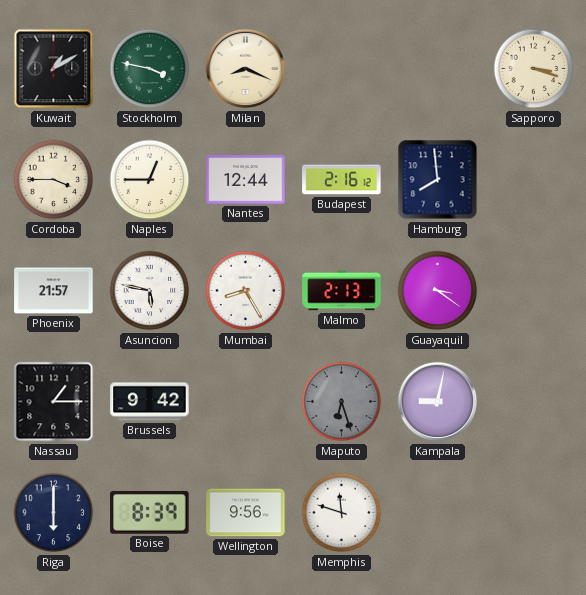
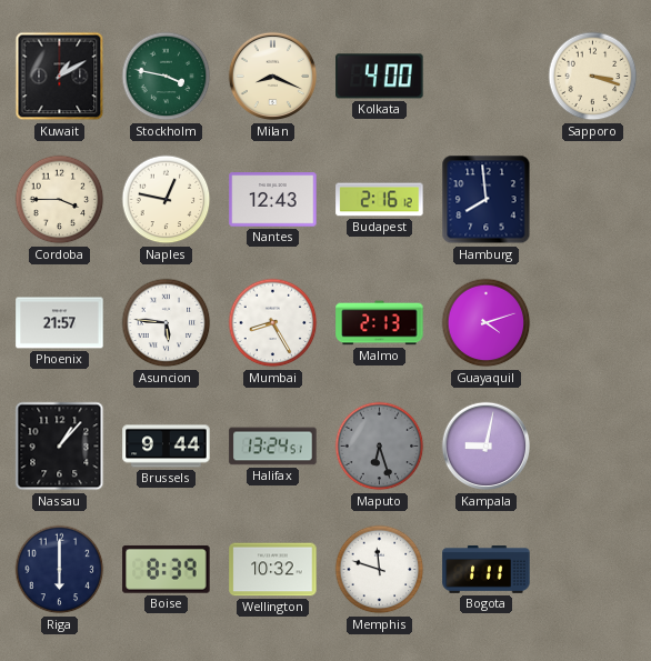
Kolkata: none -> 4:00 (380, 77)
Naples: 12:45 -> 12:47 (167, 200)
Nantes: 12:44 -> 12:43 (273, 200)
Asuncion: 5:47 -> 5:46 (167, 323)
Guayaquil: 3:21 -> 4:12 (487, 323)
Nassau: 1:15 -> 1:07 (60, 447)
Brussels: 9:42 -> 9:44 (167, 447)
Halifax: none -> 13:24 (273, 447)
Wellington: 9:56 -> 10:32 (273, 570)
Bogota: none -> 1:11 (487, 570)
